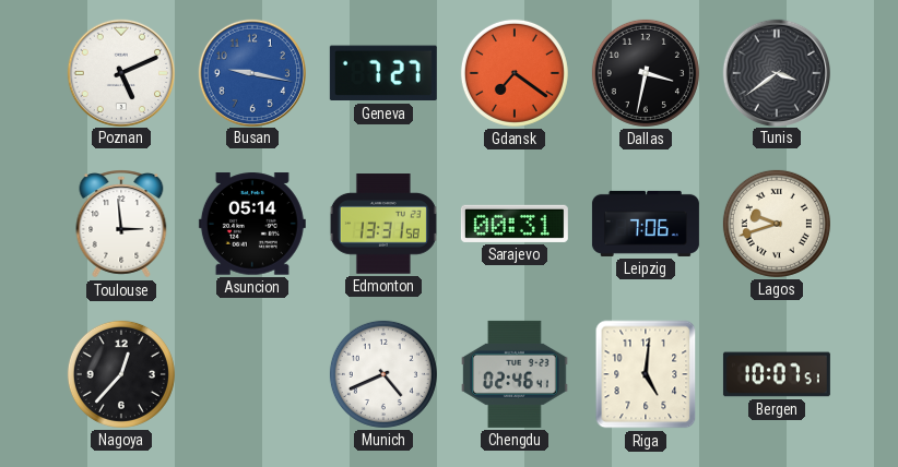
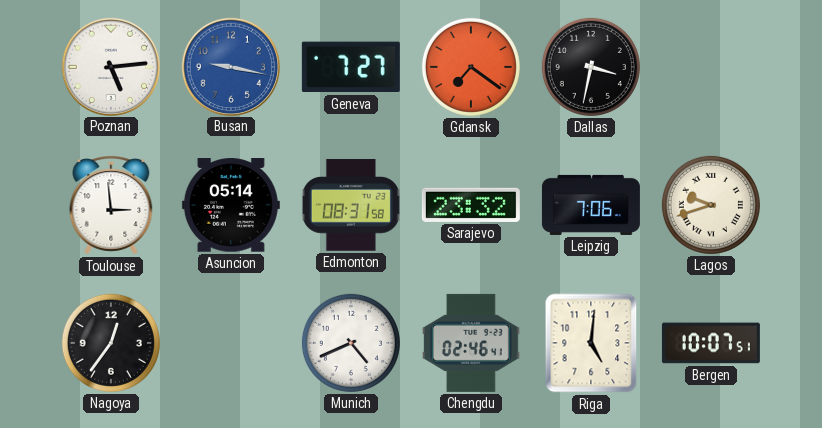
Poznan: 5:11 -> 5:14 (110, 66)
Tunis: 3:39 -> none (776, 72)
Edmonton: 13:31 -> 08:31 (351, 205)
Sarajevo: 00:31 -> 23:32 (471, 205)
Nagoya: 12:37 -> 12:36 (111, 343)
